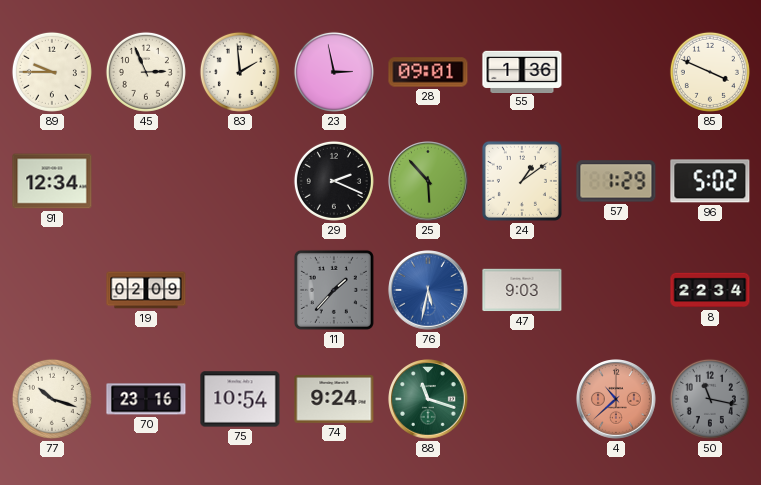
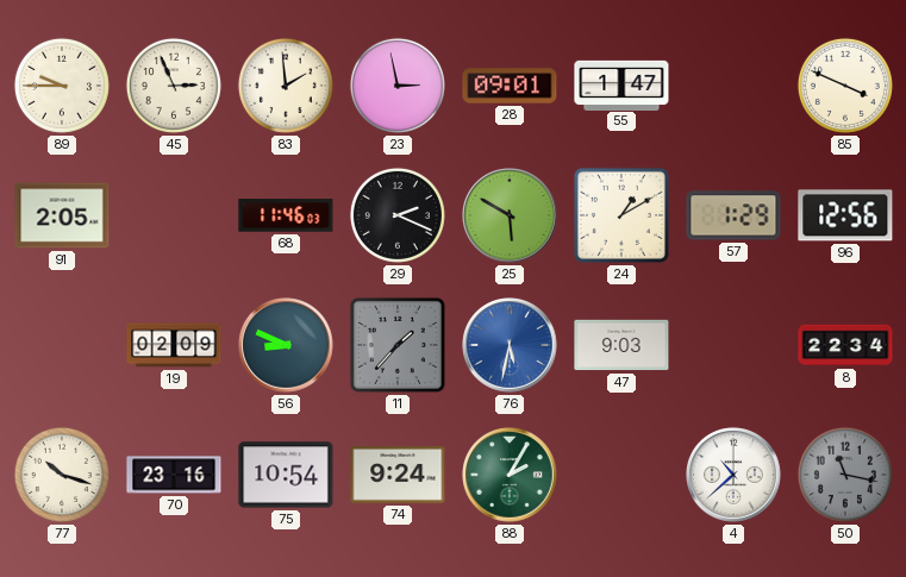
55: 1:36 -> 1:47 (621, 84)
91: 12:34 -> 2:05 (62, 215)
68: none -> 11:46 (286, 215)
25: 5:53 -> 5:50 (510, 215)
24: 1:09 -> 1:10 (621, 215)
96: 5:02 -> 12:56 (845, 215)
56: none -> 8:49 (286, 345)
88: 11:18 -> 2:05 (510, 475)
4 dial: salmon -> white (733, 475)
